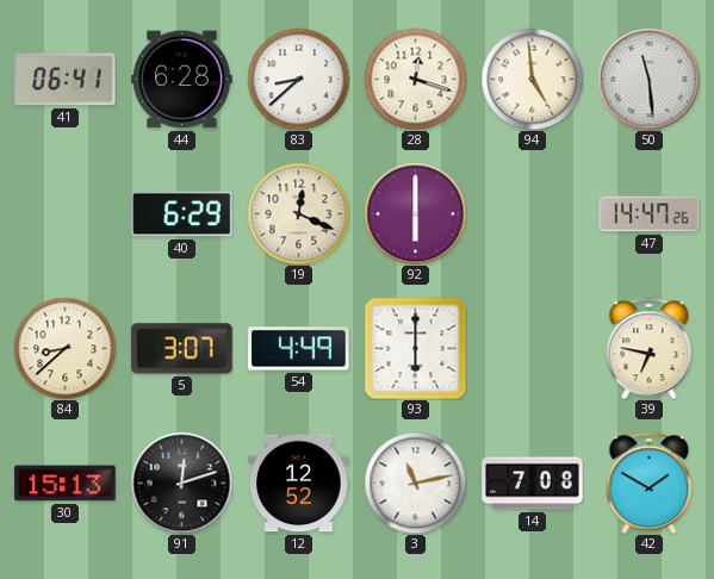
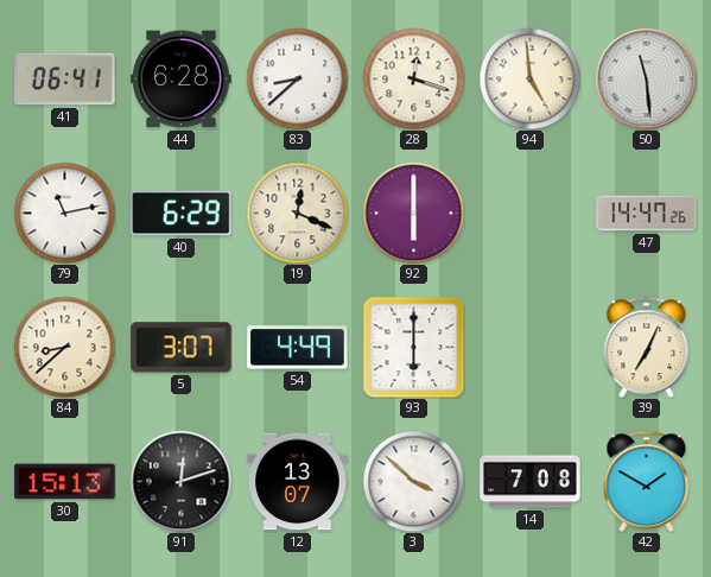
79: none -> 11:13 (64, 213)
39: 6:47 -> 7:04 (647, 347)
12: 12:52 -> 13:07 (298, 482)
3: 11:13 -> 3:52 (413, 481)
